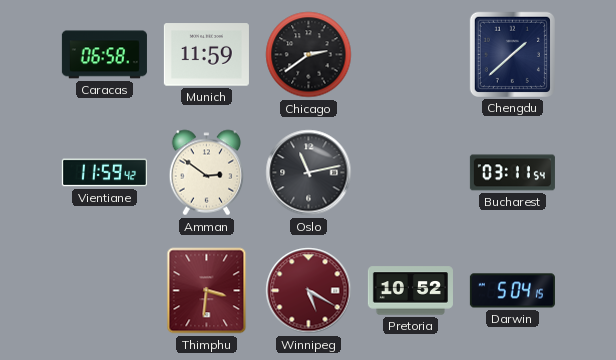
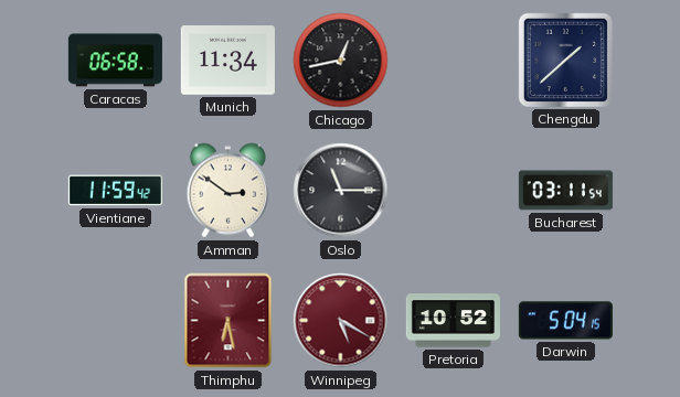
Munich: 11:59 -> 11:34 (227, 61)
Chicago: 2:39 -> 12:43 (341, 61)
Oslo: 11:13 -> 11:15 (341, 191)
Thimphu: 3:31 -> 6:28 (229, 321)
